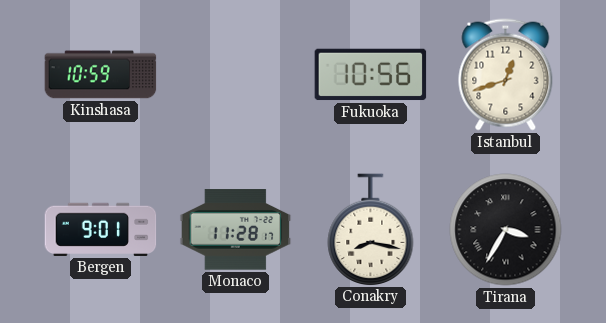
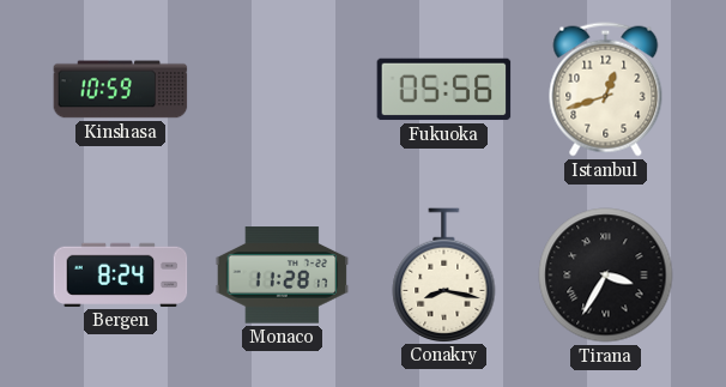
Fukuoka: 10:56 -> 05:56 (444, 90)
Bergen: 9:01 -> 8:24 (121, 274)
